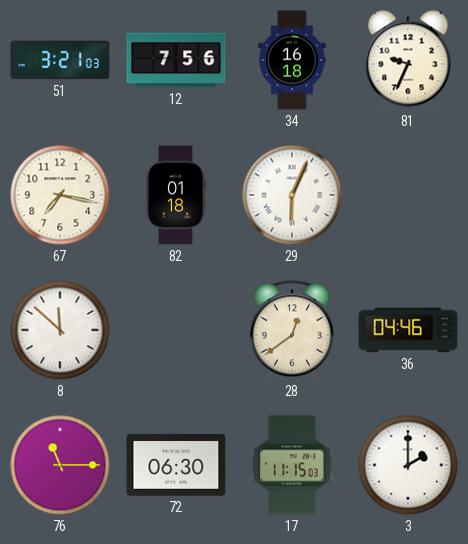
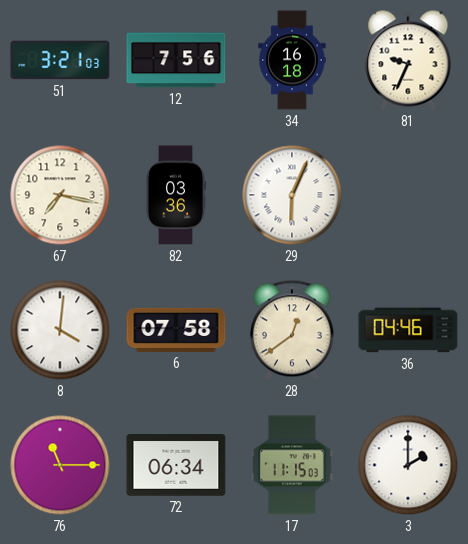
82: 01:18 -> 03:36 (176, 195)
8: 11:52 -> 4:01 (60, 330)
6: none -> 07:58 (176, 330)
72: 06:30 -> 06:34 (176, 465)
